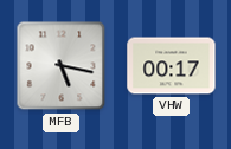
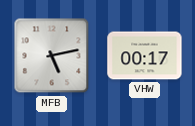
MFB: 5:17 -> 5:13 (52, 56)
